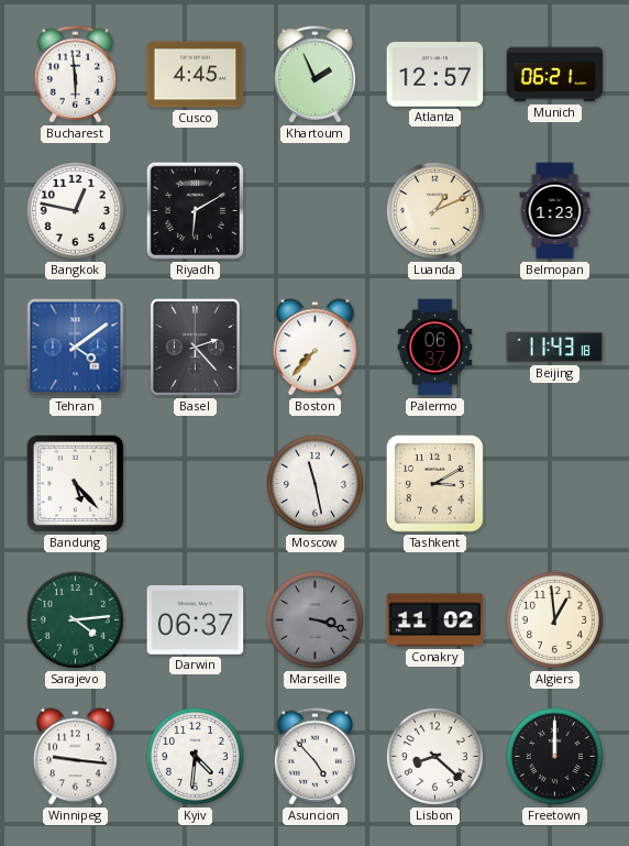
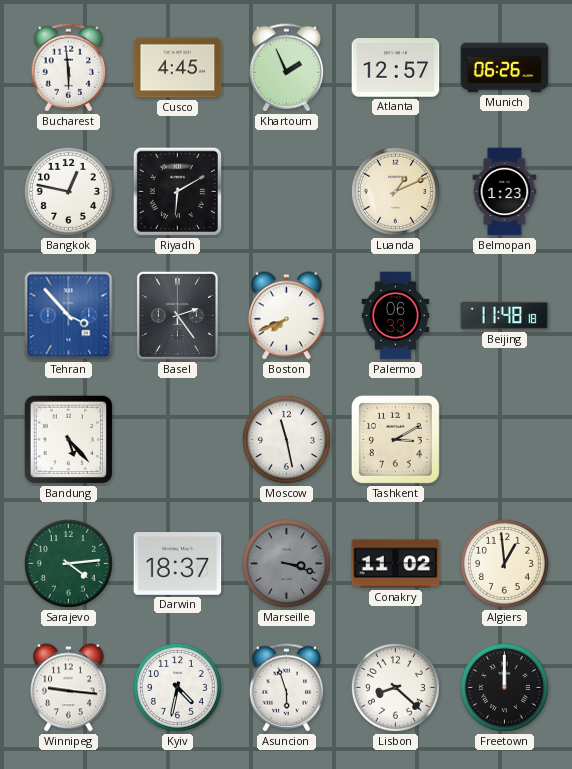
Munich: 06:21 -> 06:26 (505, 68)
Tehran: 4:09 -> 3:53 (69, 316)
Basel: 2:23 -> 2:24 (177, 315)
Boston: 7:37 -> 7:41 (287, 316)
Palermo: 06:37 -> 06:33 (396, 316)
Beijing: 11:43 -> 11:48 (505, 316)
Darwin: 06:37 -> 18:37 (178, 564)
Kyiv: 4:31 -> 4:32 (177, 687)
Asuncion: 4:53 -> 5:57 (287, 688)
